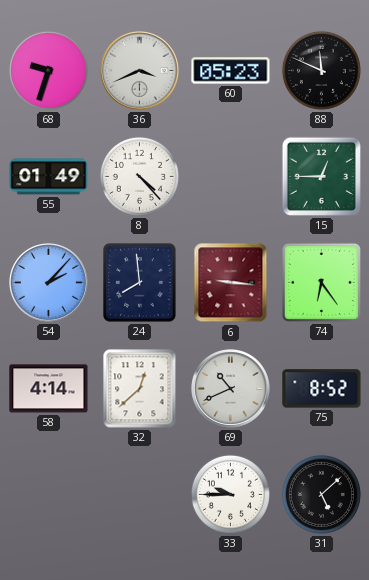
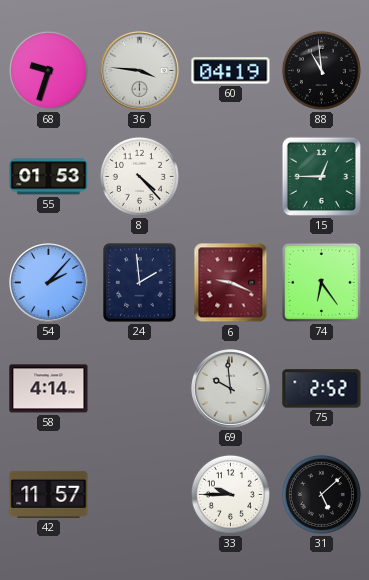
36: 3:41 -> 3:46 (140, 71)
60: 05:23 -> 04:19 (231, 71)
88: 11:49 -> 10:59 (321, 70)
55: 01:49 -> 01:53 (49, 177)
24: 7:59 -> 1:59 (140, 283)
6: 9:16 -> 9:19 (231, 283)
32: 12:38 -> none (140, 389)
69: 10:41 -> 9:59 (231, 389)
75: 8:52 -> 2:52 (322, 389)
42: none -> 11:57 (49, 494)
